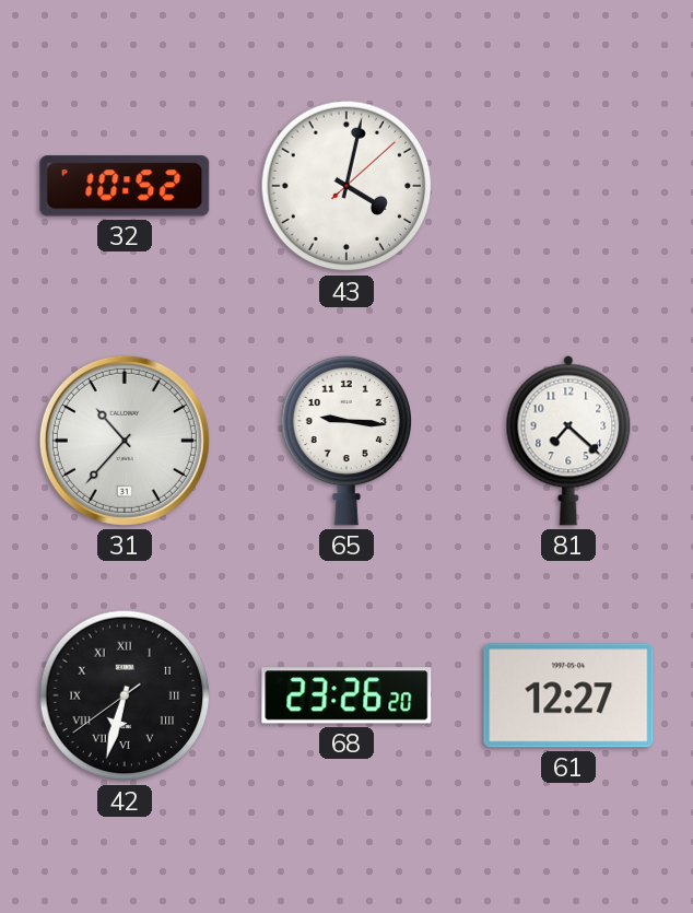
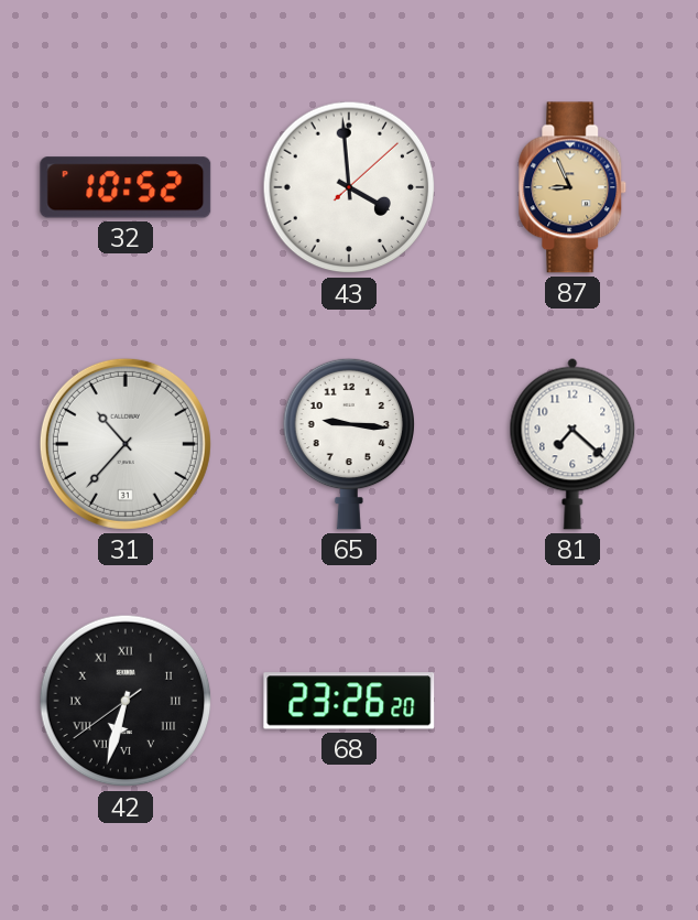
43: 4:02 -> 3:59 (349, 187)
87: none -> 8:56 (572, 187)
61: 12:27 -> none (568, 695)
